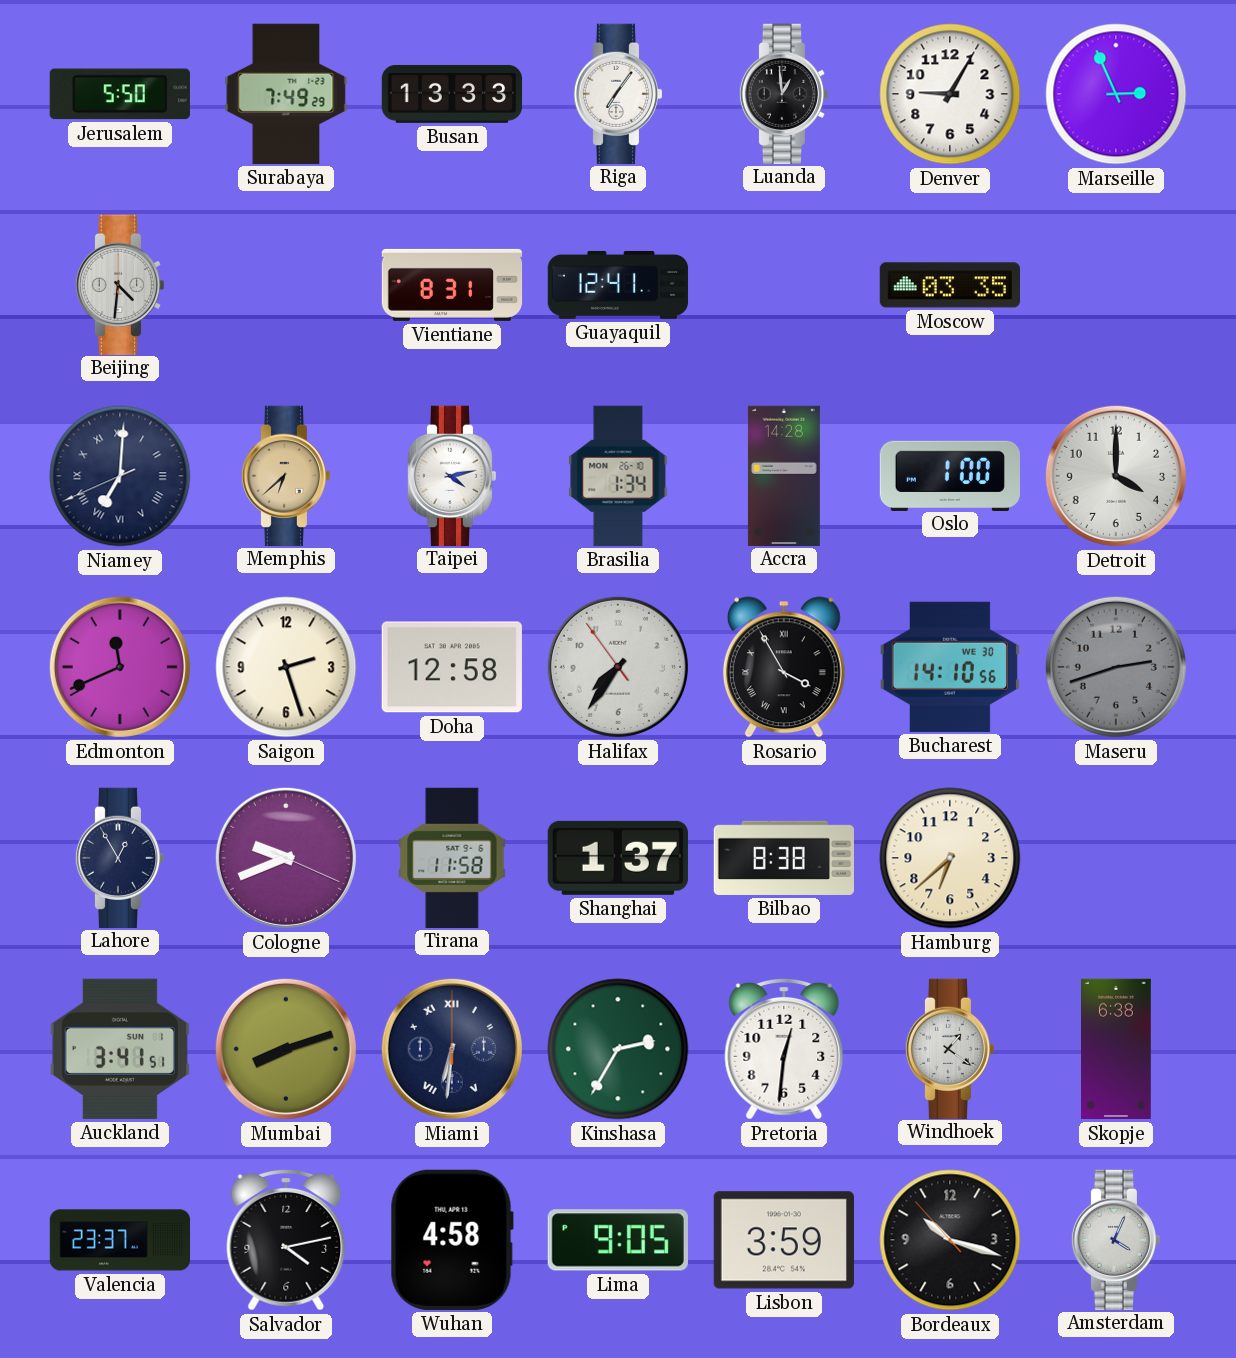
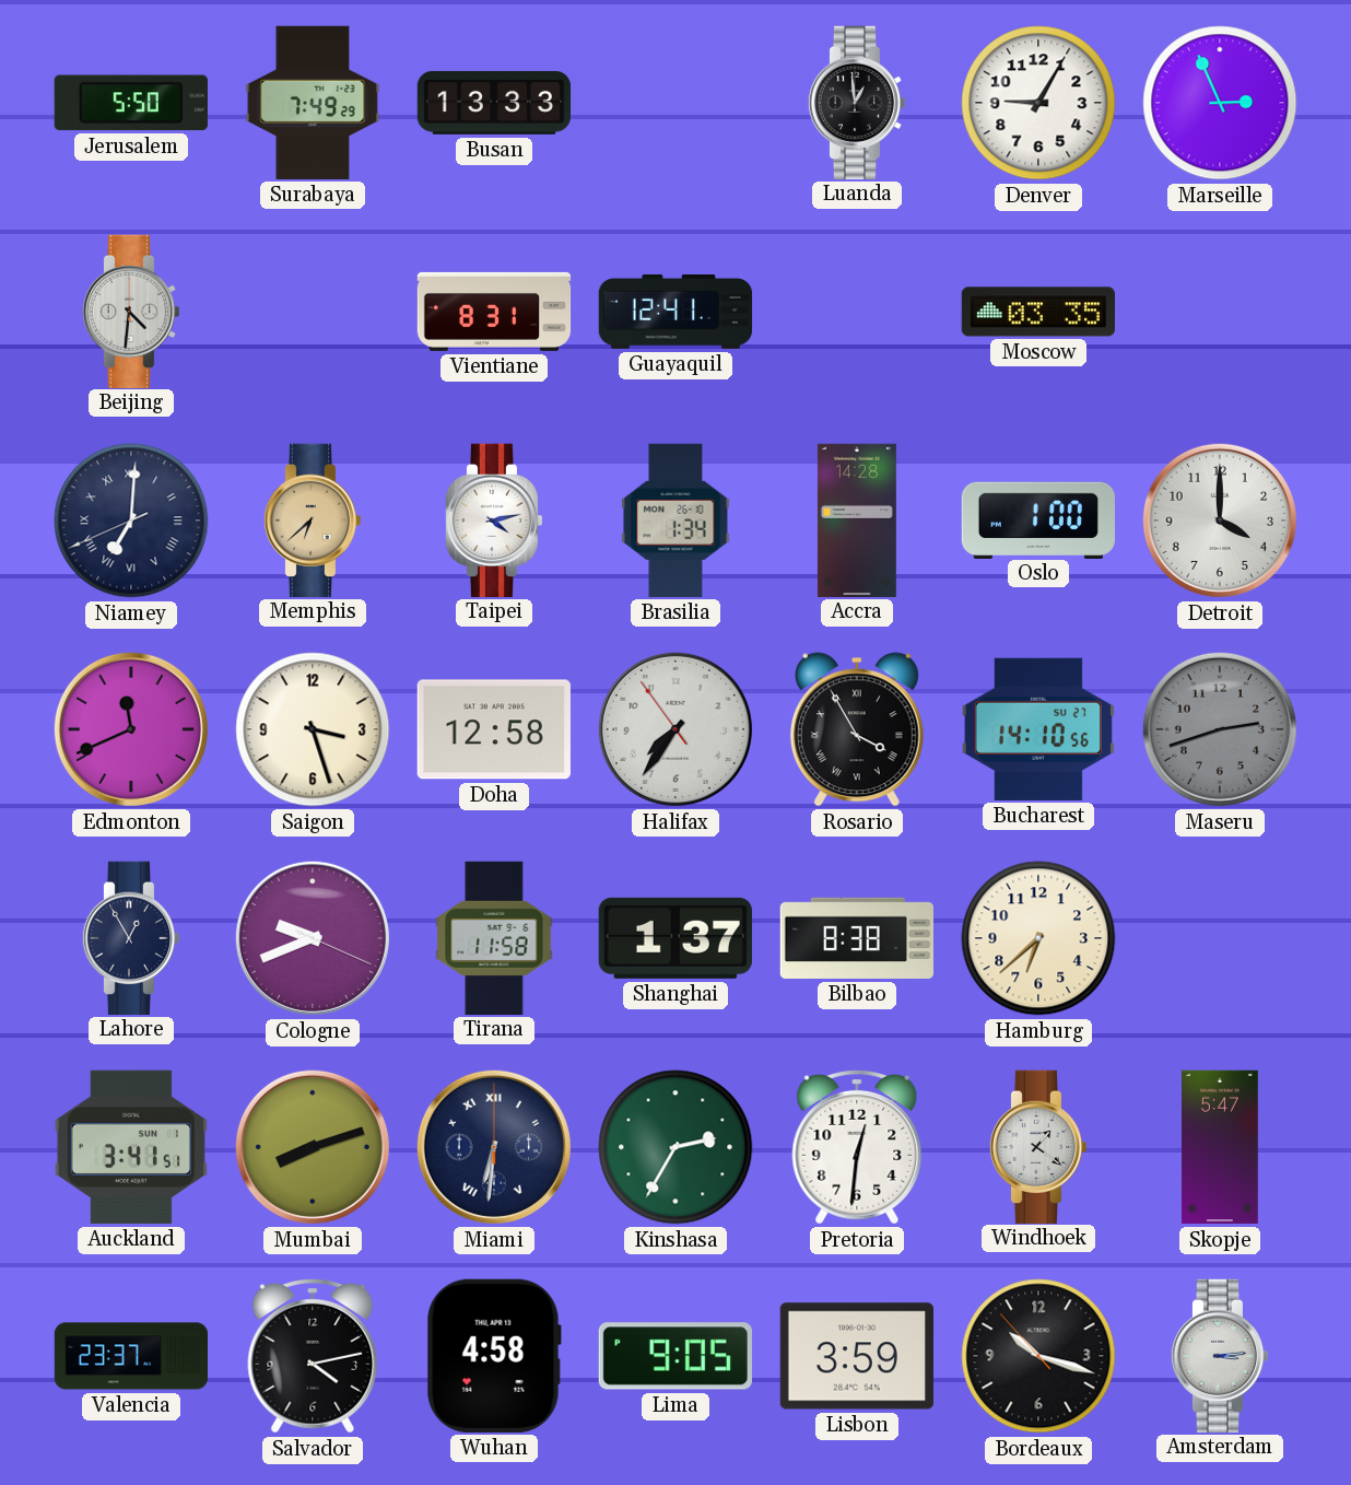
Riga: 7:06 -> none (618, 93)
Saigon: 2:27 -> 3:27 (313, 729)
Bucharest date: WE 30 -> SU 27 (1038, 729)
Skopje: 6:38 -> 5:47 (1221, 1147)
Amsterdam: 4:04 -> 3:14 (1220, 1355)
